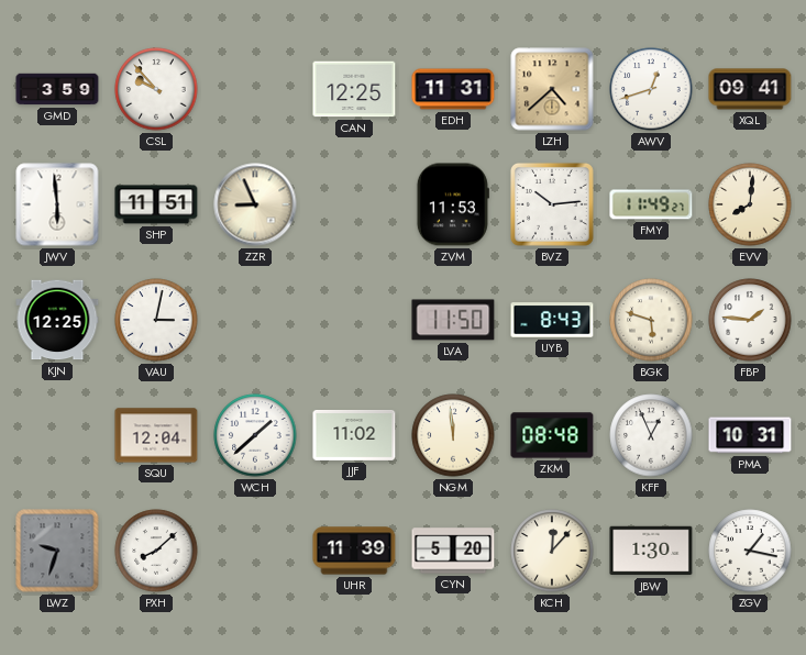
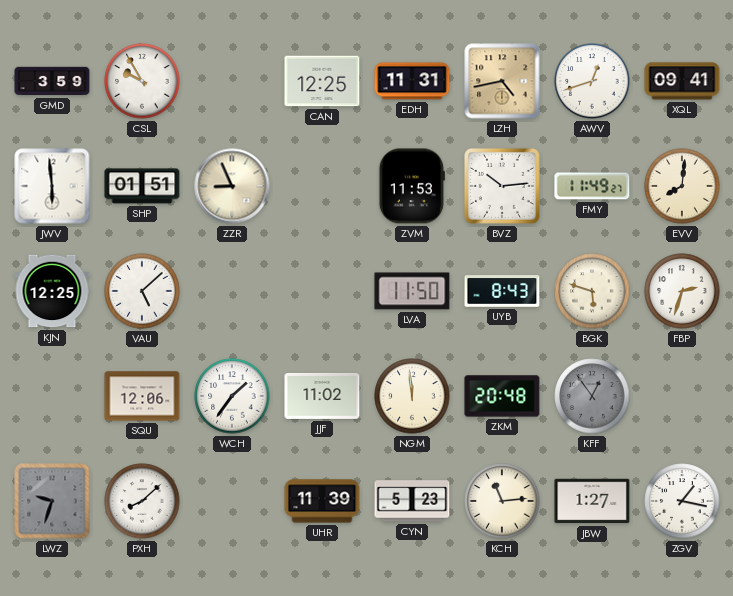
CSL: 9:53 -> 9:55 (142, 81)
LZH: 4:38 -> 4:43 (502, 81)
SHP: 11:51 -> 01:51 (142, 186)
VAU: 3:02 -> 5:08 (142, 291)
FBP: 1:46 -> 2:33 (682, 291)
SQU: 12:04 -> 12:06 (142, 396)
WCH: 1:38 -> 1:36 (232, 396)
ZKM: 08:48 -> 20:48 (502, 396)
KFF: 12:56 -> 12:54 (592, 396)
KFF dial: white -> grey (592, 396)
PMA: 10:31 -> none (750, 435)
CYN: 5:20 -> 5:23 (412, 501)
KCH: 12:07 -> 11:14 (502, 501)
JBW: 1:30 -> 1:27 (592, 501)
